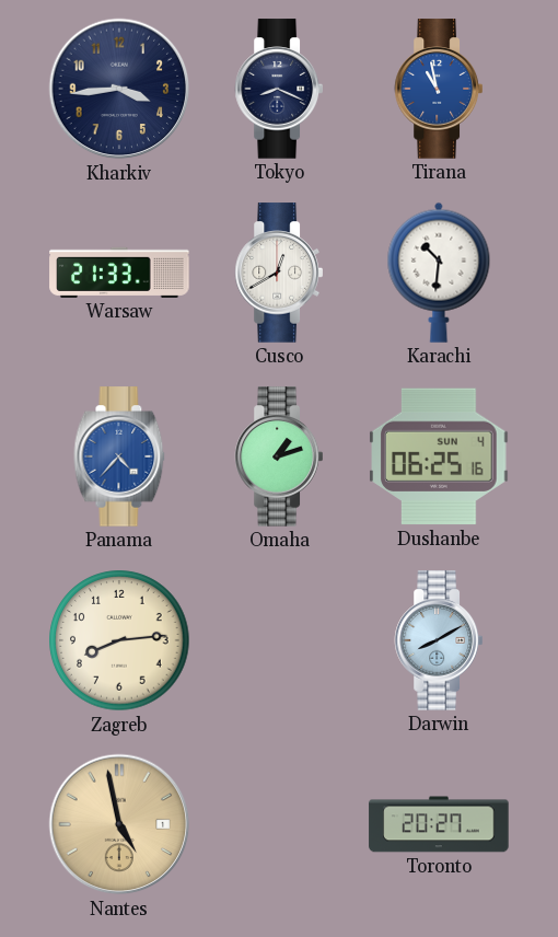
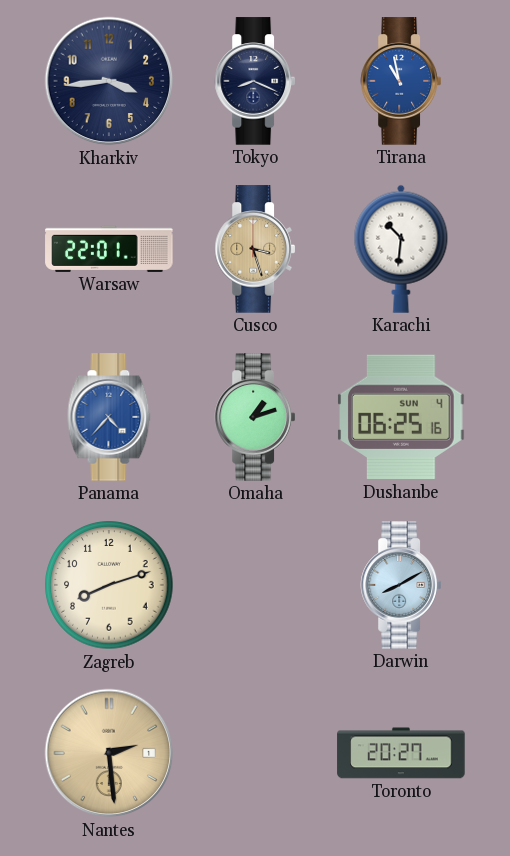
Warsaw: 21:33 -> 22:01 (109, 249)
Cusco: 12:40 -> 3:27 (254, 249)
Cusco dial: white -> champagne (254, 249)
Zagreb: 8:14 -> 8:12 (109, 585)
Nantes: 4:58 -> 2:29 (109, 753)
